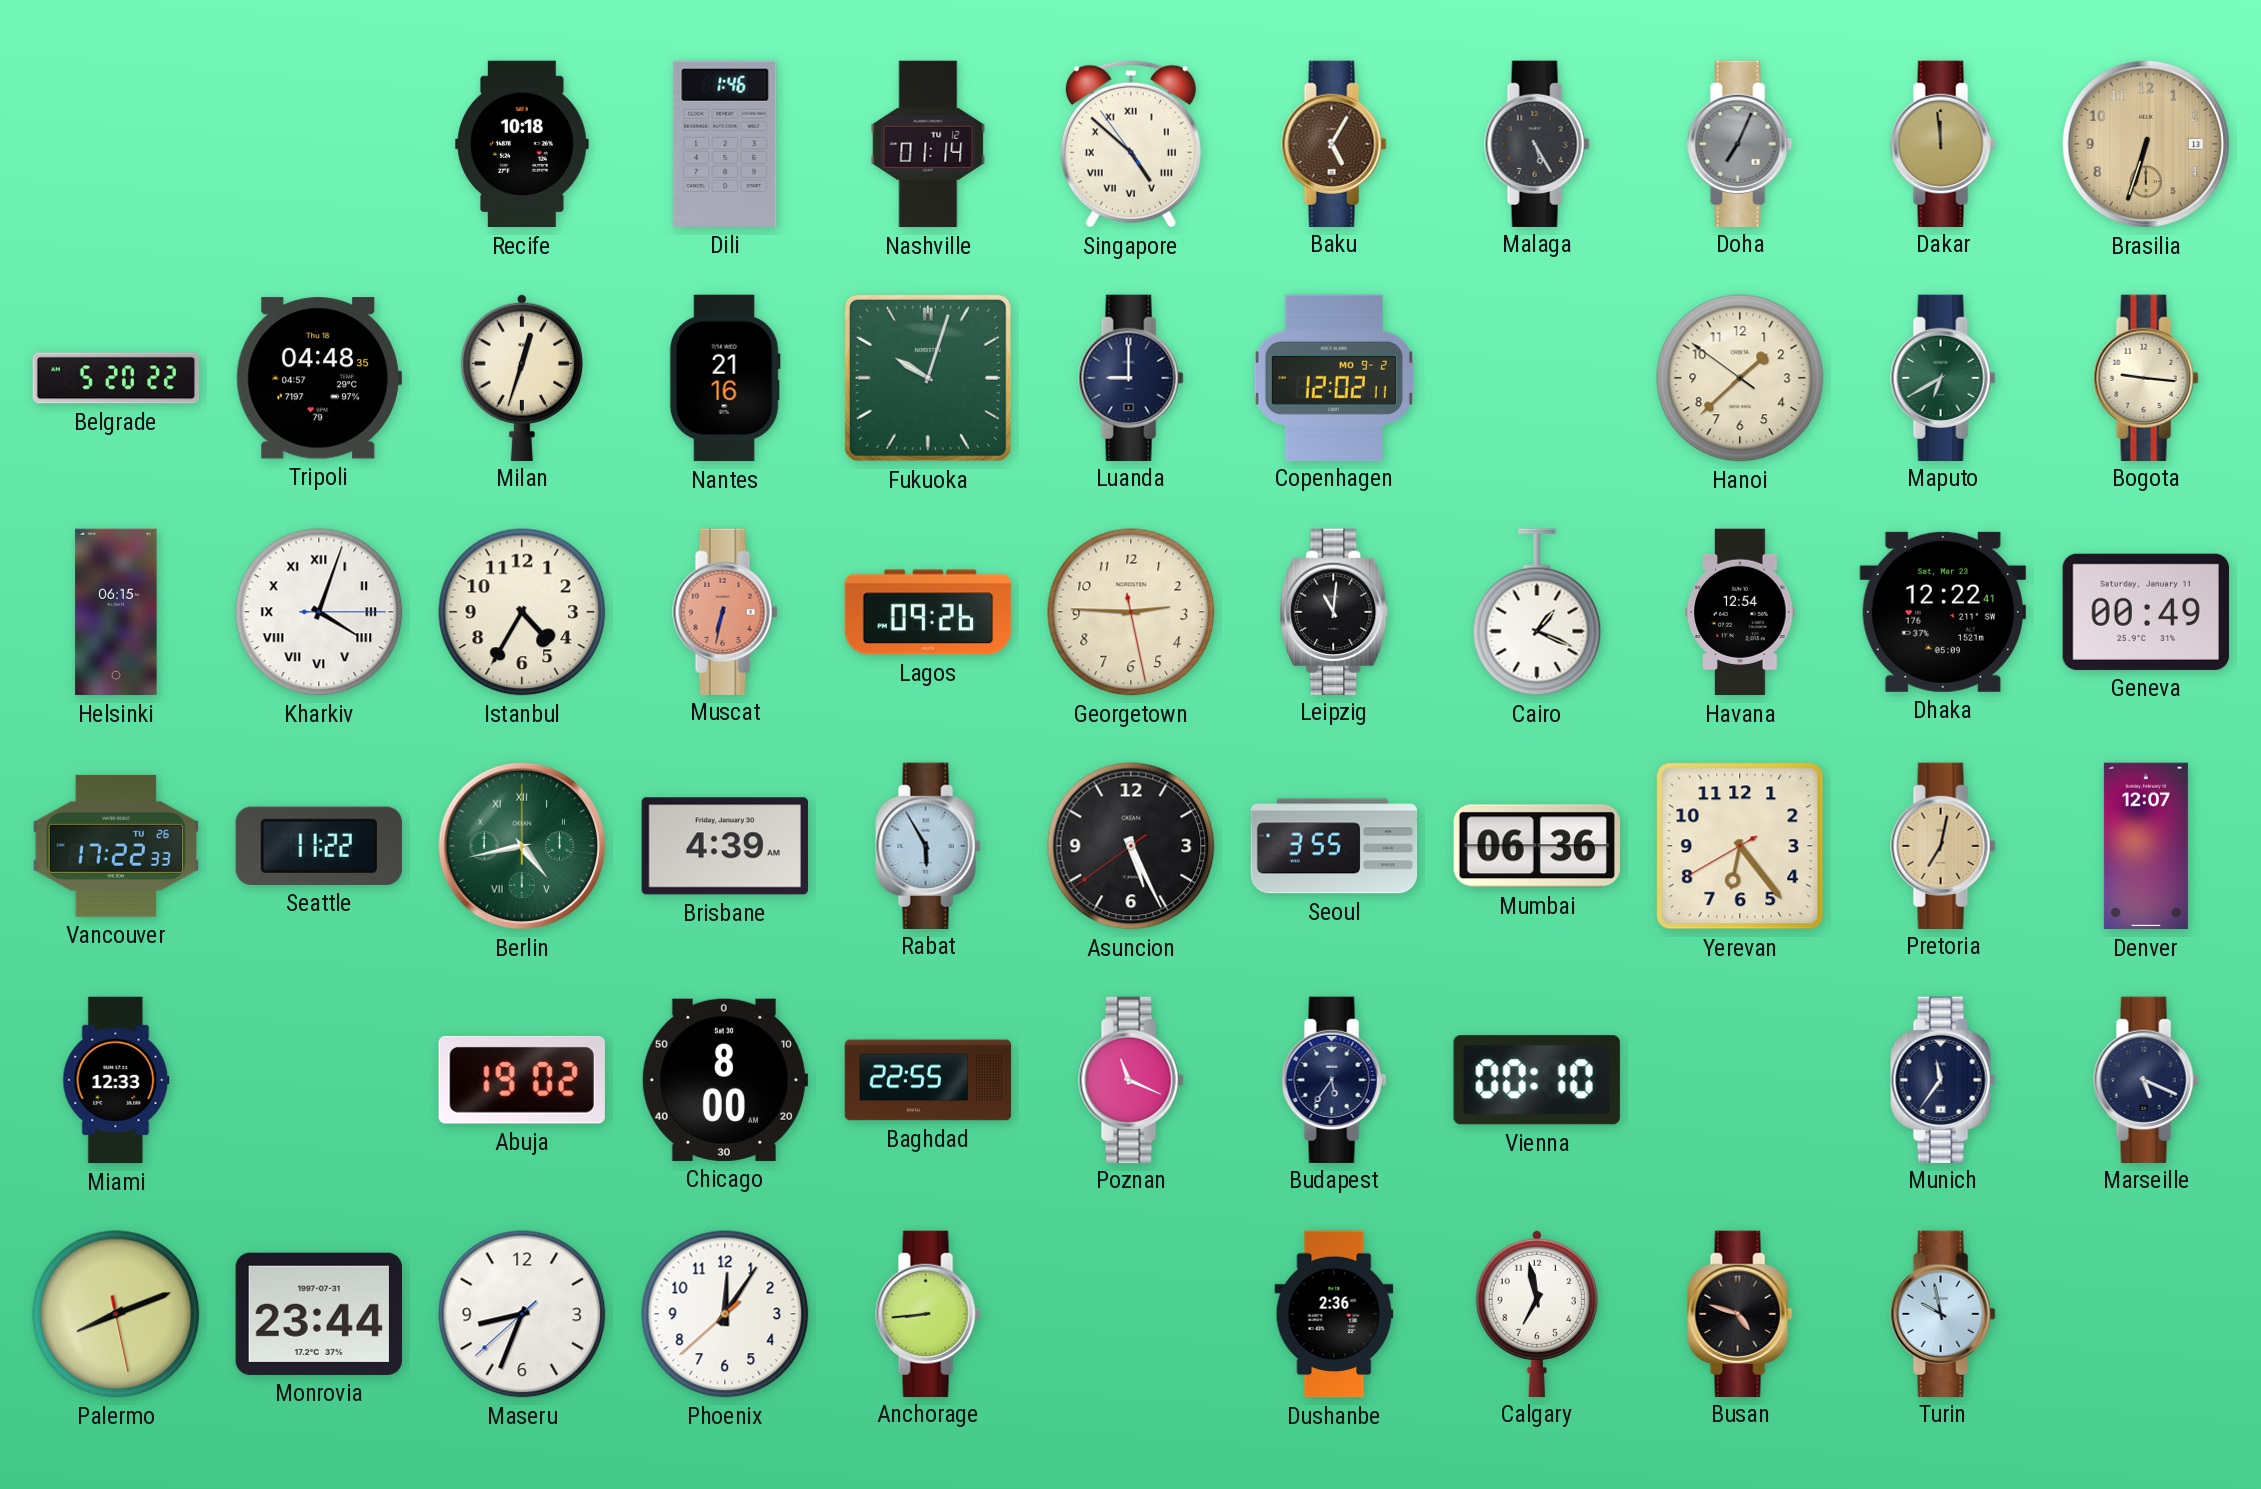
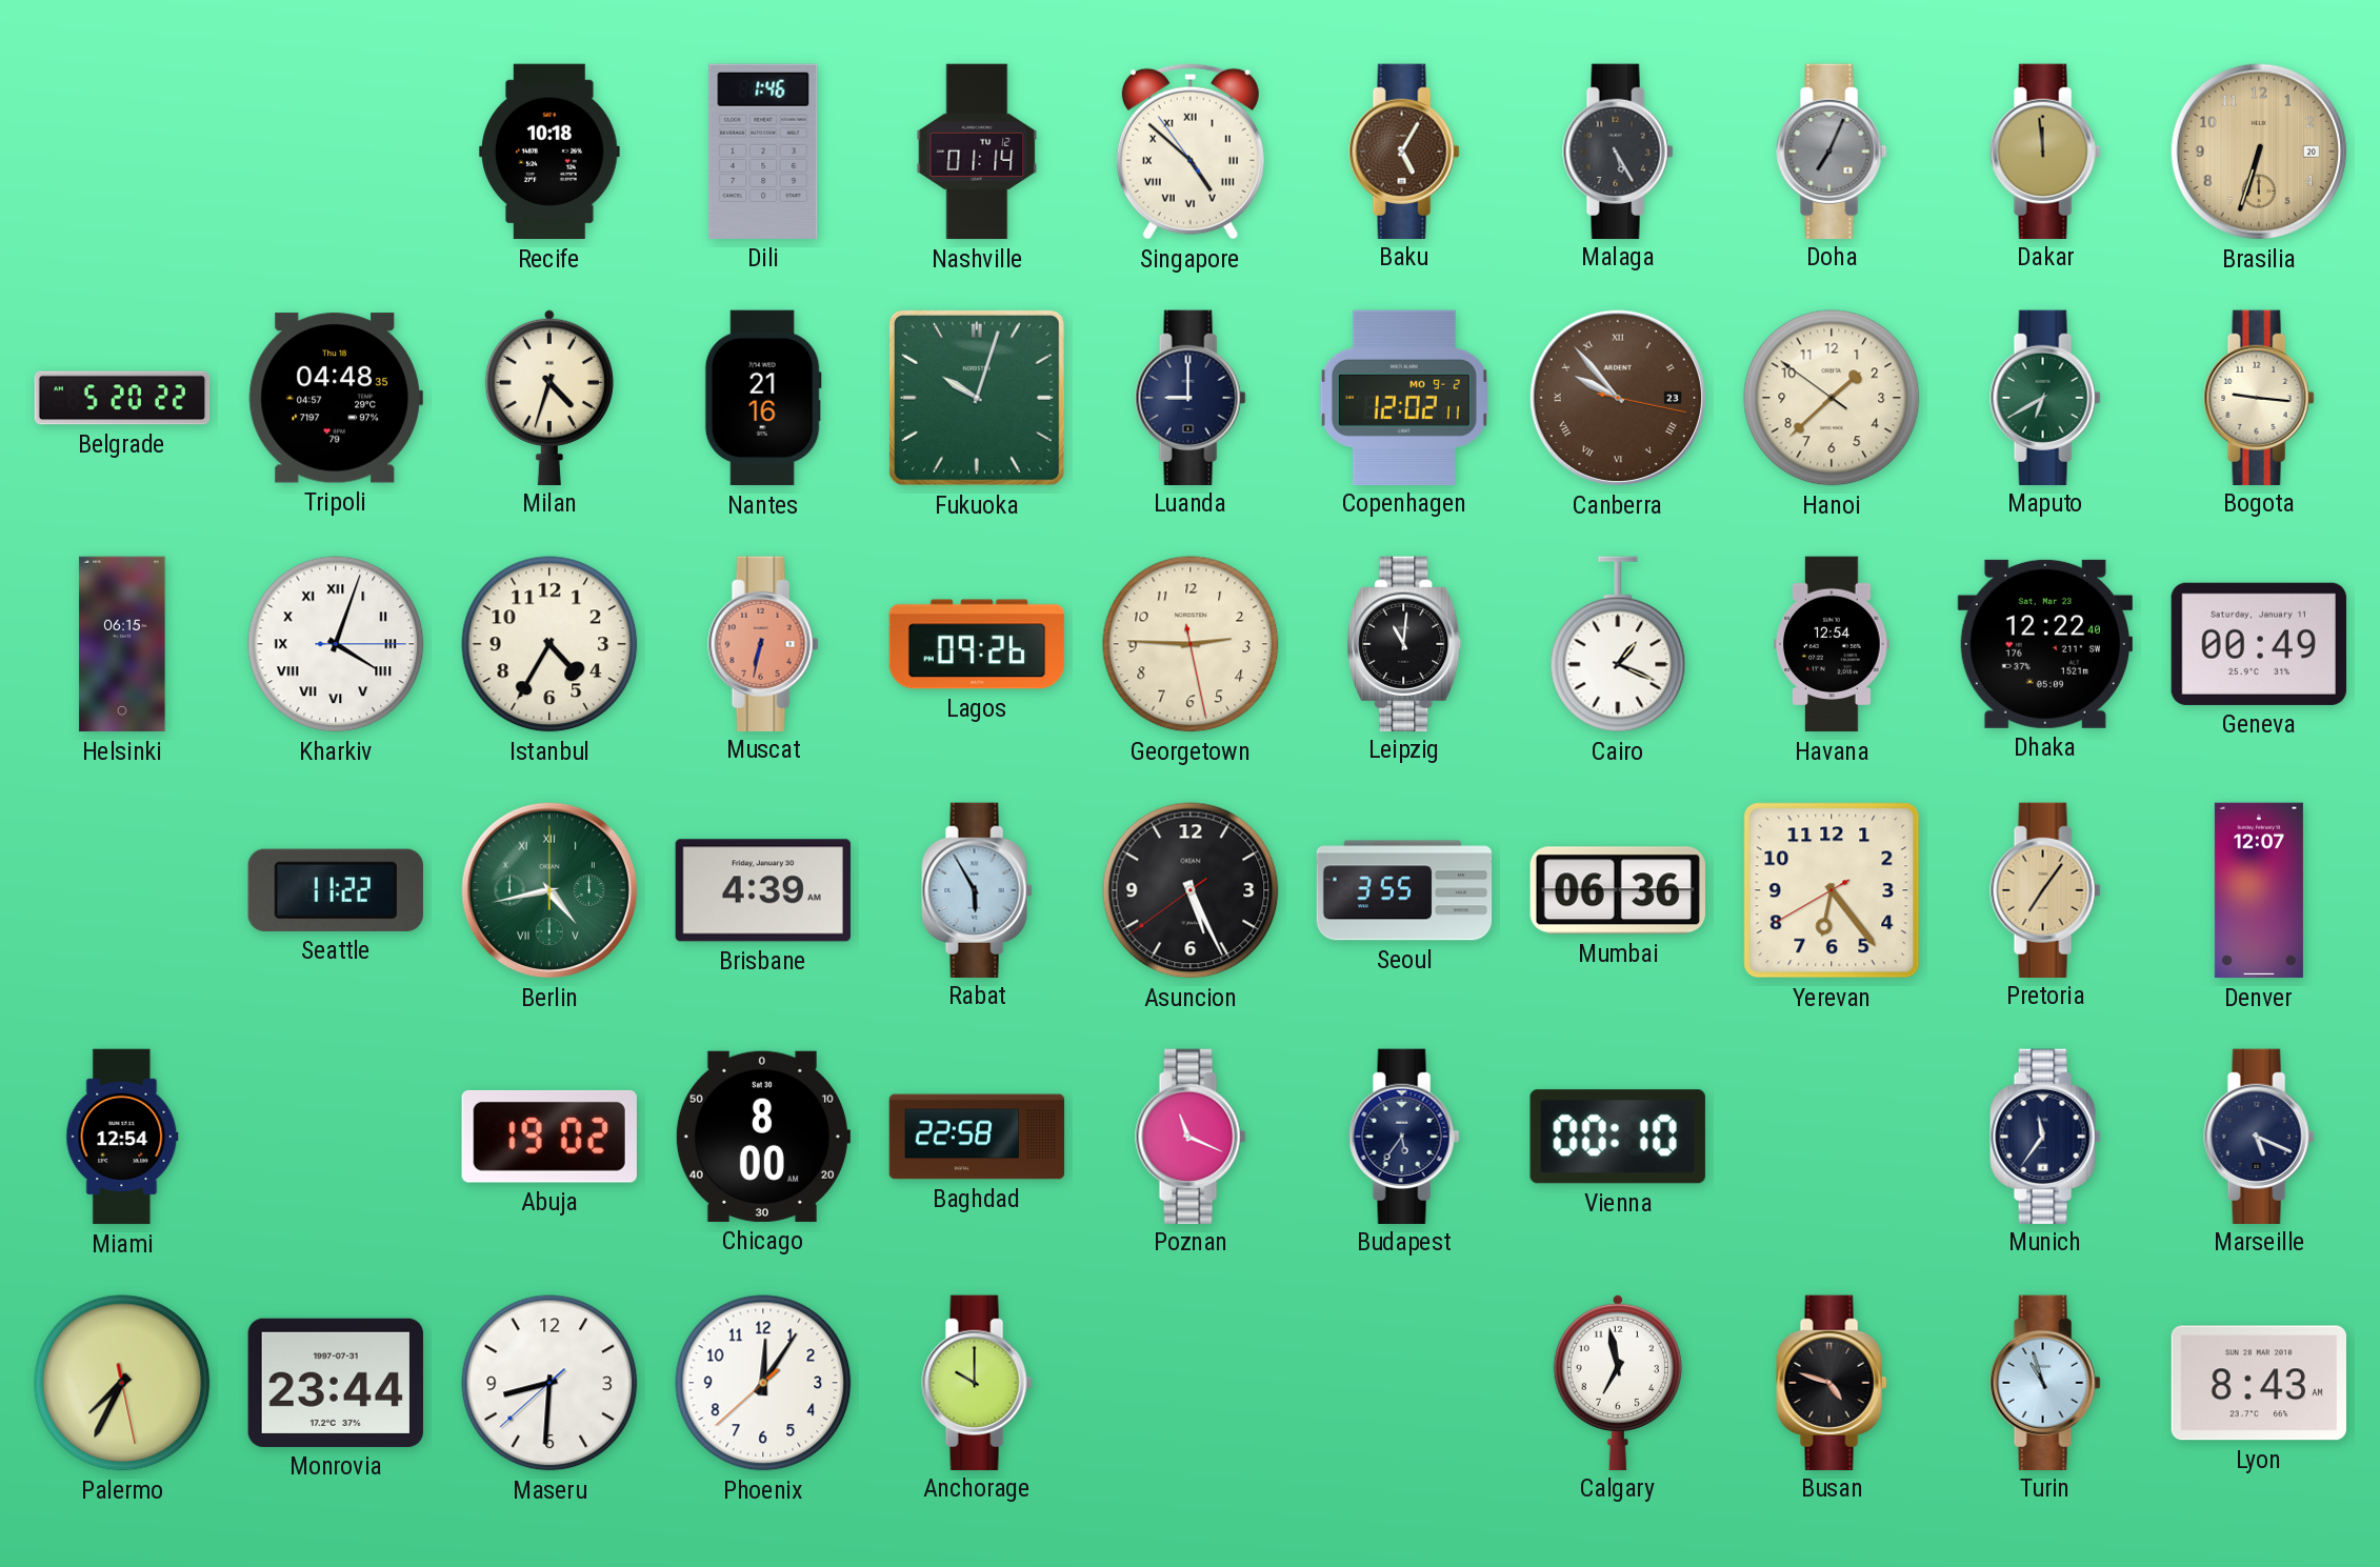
Brasilia date: 13 -> 20 (2259, 152)
Milan: 12:33 -> 4:33 (549, 397)
Canberra: none -> 9:53 (1618, 398)
Dhaka: 12:22:41 -> 12:22:40 (2045, 644)
Vancouver: 17:22 -> none (115, 846)
Pretoria: 7:02 -> 7:06 (2045, 889)
Miami: 12:33 -> 12:54 (122, 1137)
Baghdad: 22:55 -> 22:58 (977, 1137)
Palermo: 8:11 -> 7:34 (122, 1383)
Maseru: 8:33 -> 8:30 (549, 1383)
Anchorage: 8:44 -> 10:00 (977, 1382)
Dushanbe: 2:36 -> none (1334, 1314)
Turin: 9:58 -> 10:57 (2045, 1382)
Lyon: none -> 8:43 (2258, 1383)
